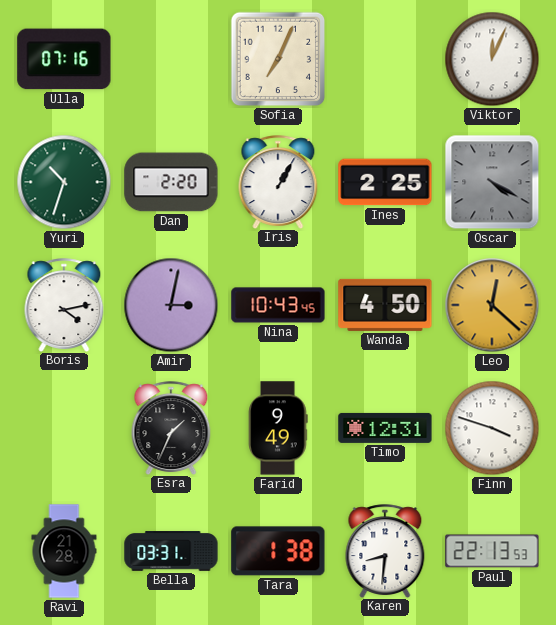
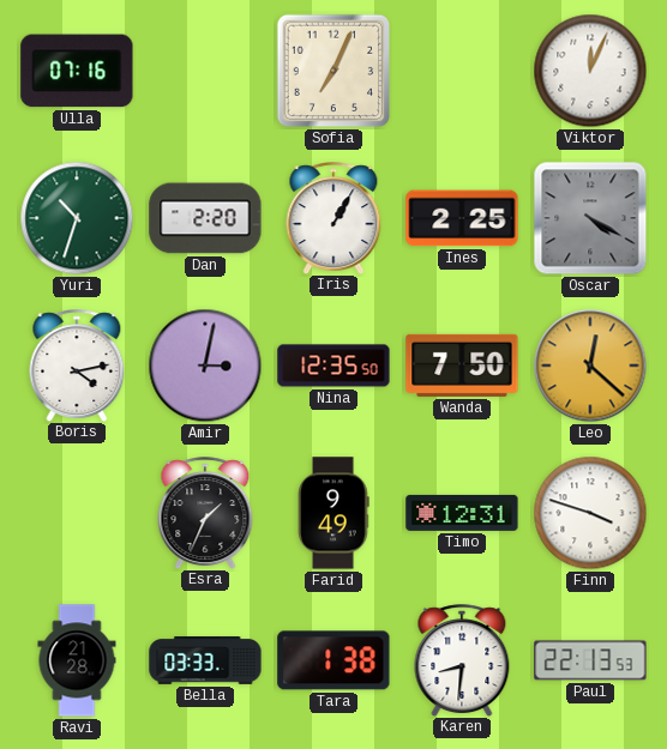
Nina: 10:43 -> 12:35 (333, 366)
Wanda: 4:50 -> 7:50 (462, 366)
Bella: 03:31 -> 03:33 (205, 660)
